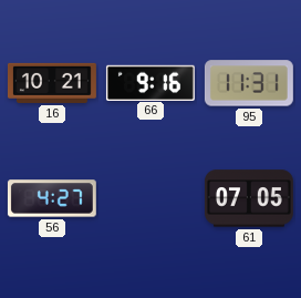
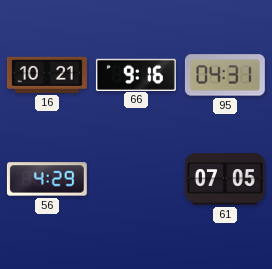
95: 11:31 -> 04:31 (225, 75)
56: 4:27 -> 4:29 (47, 179)
